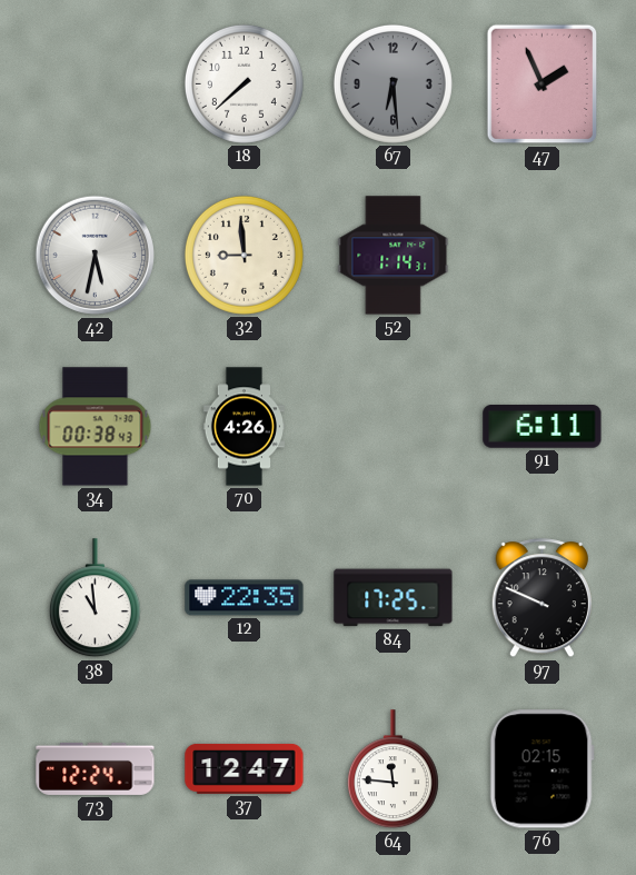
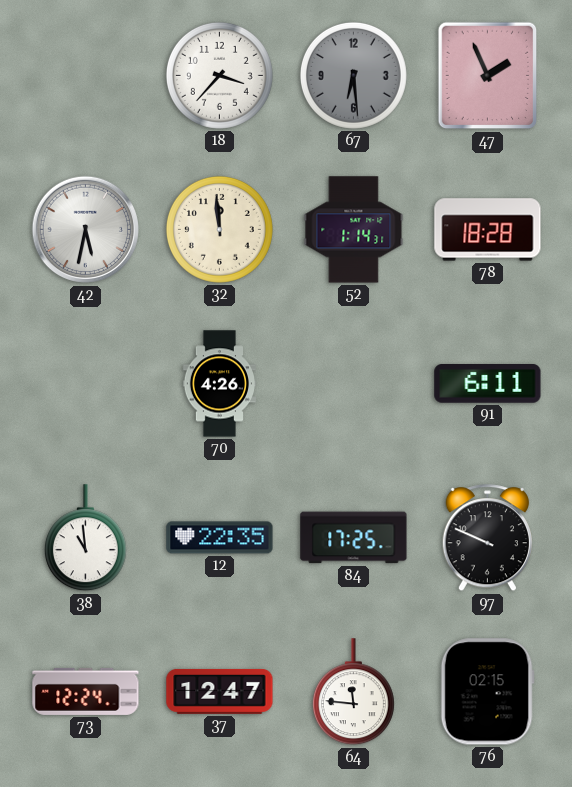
18: 7:38 -> 3:37 (219, 75)
32: 8:59 -> 11:59 (219, 229)
78: none -> 18:28 (488, 230)
34: 00:38 -> none (96, 427)
